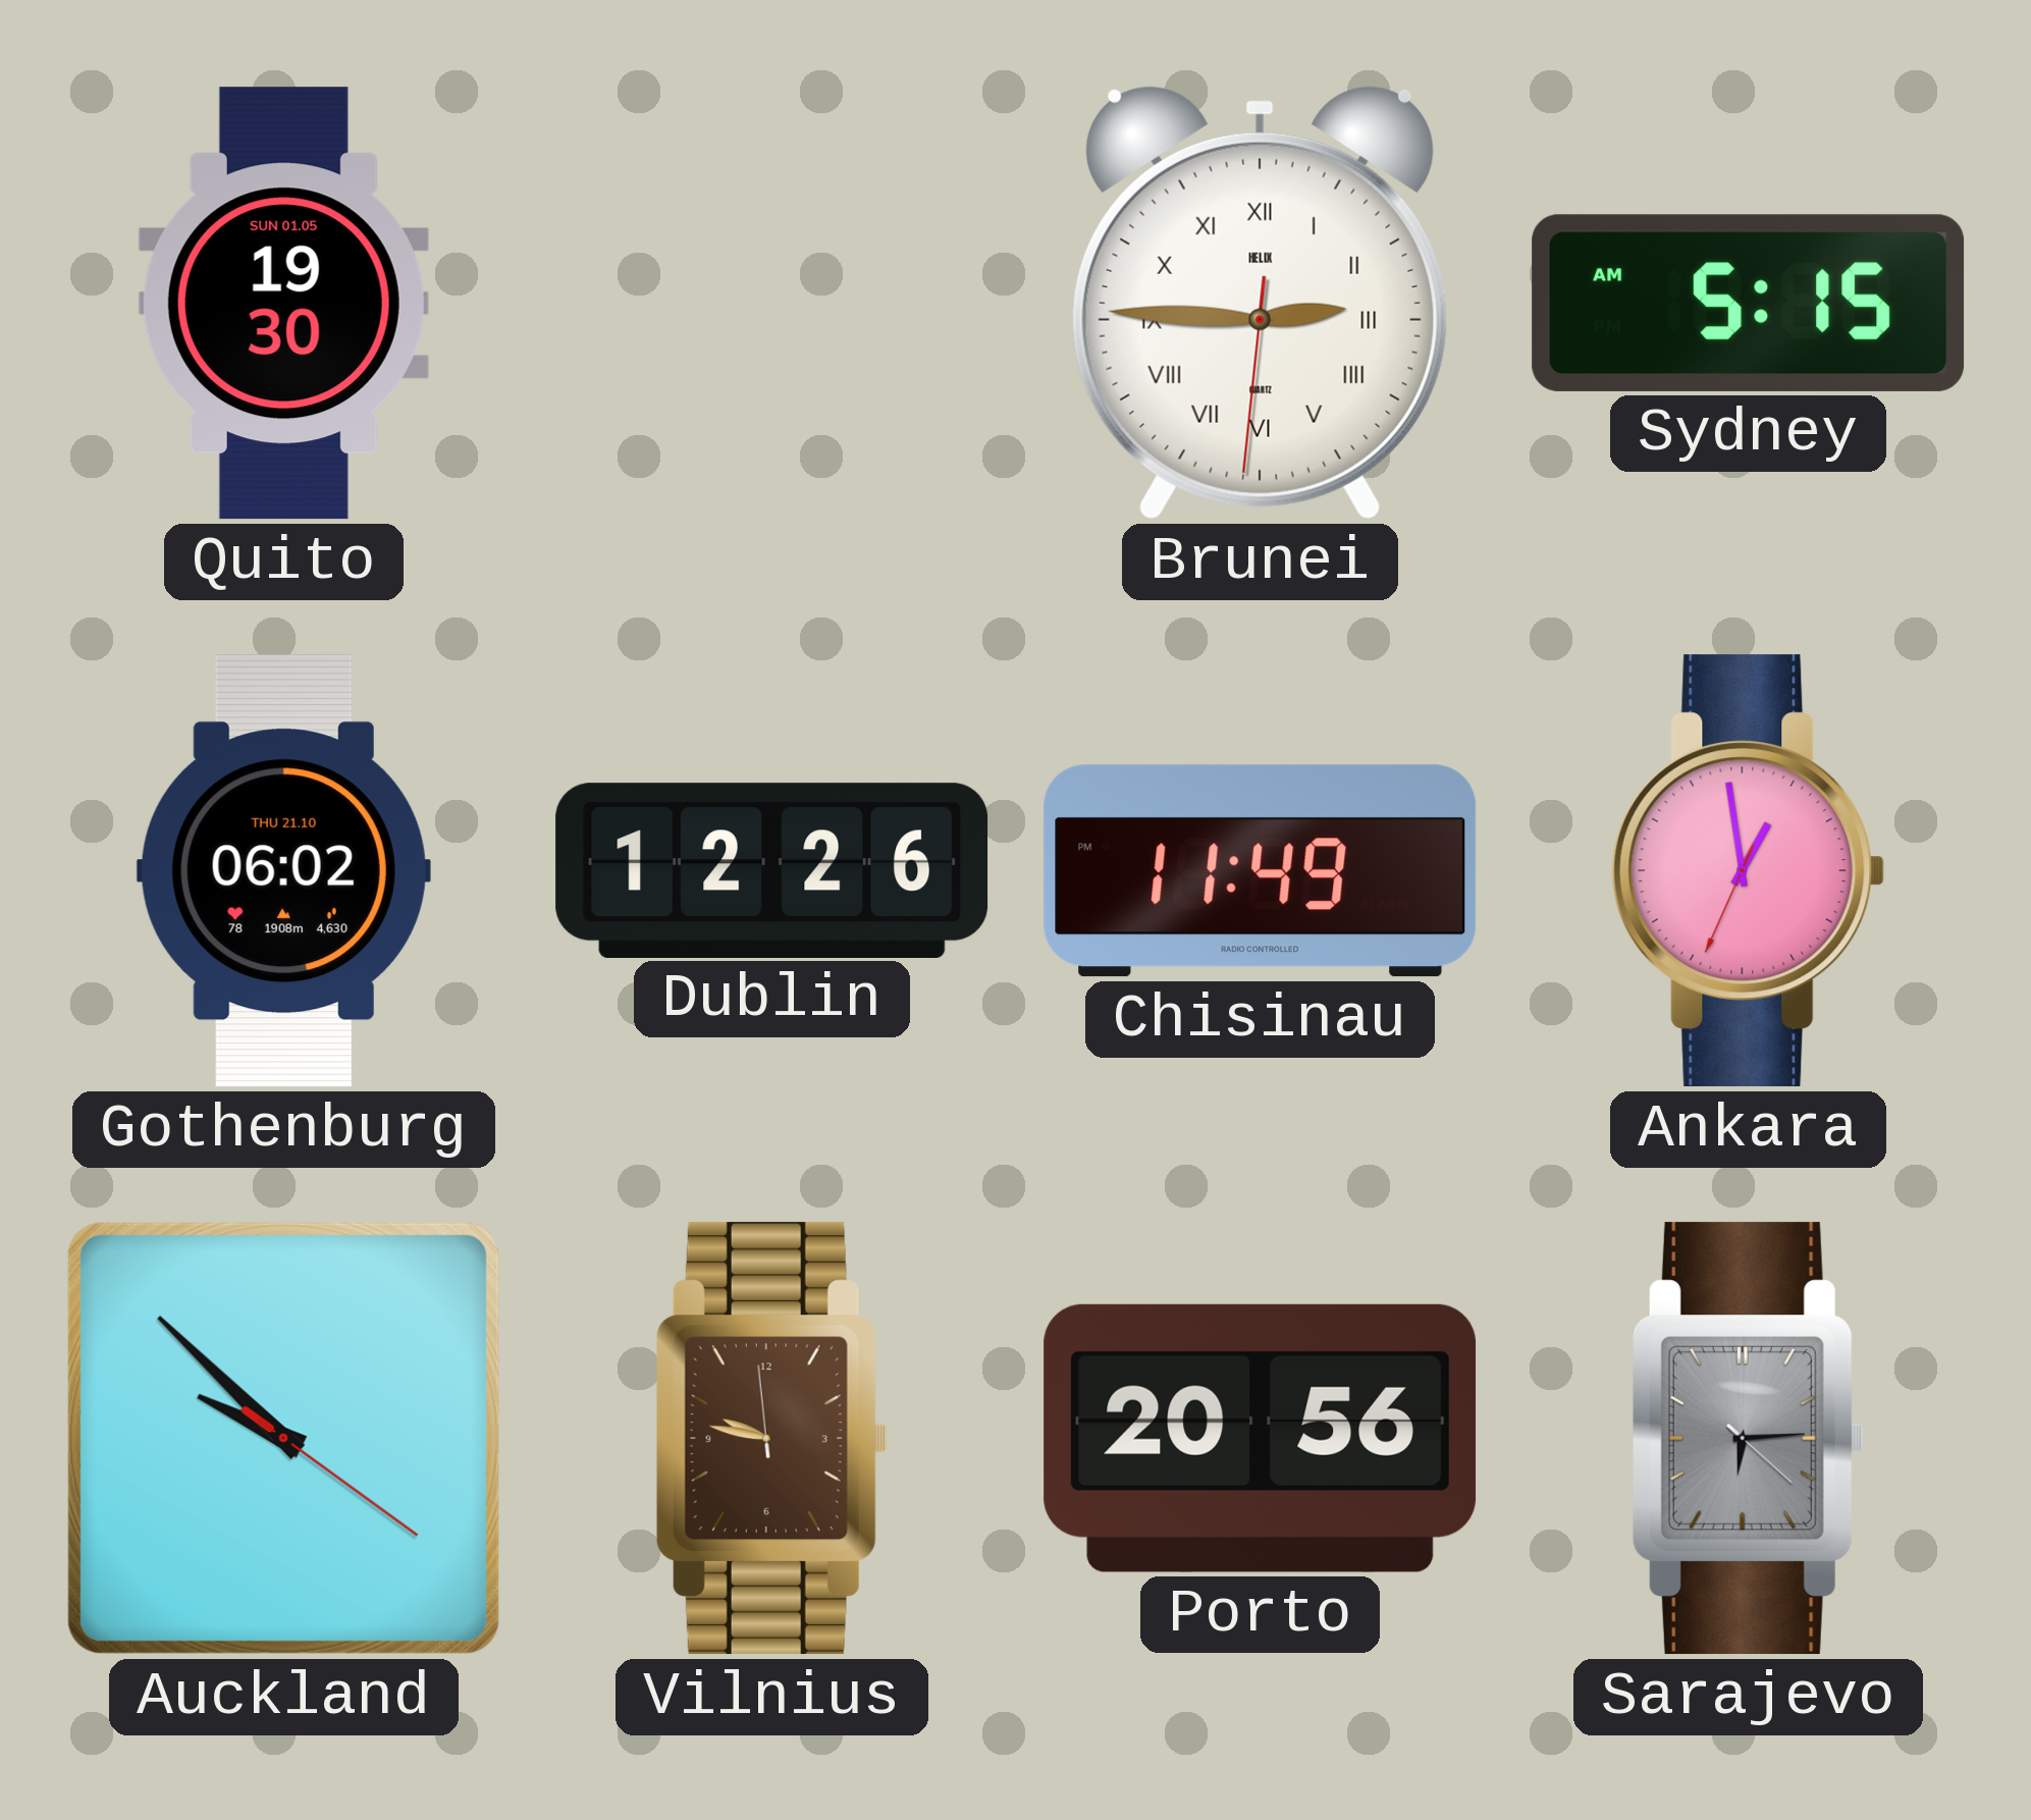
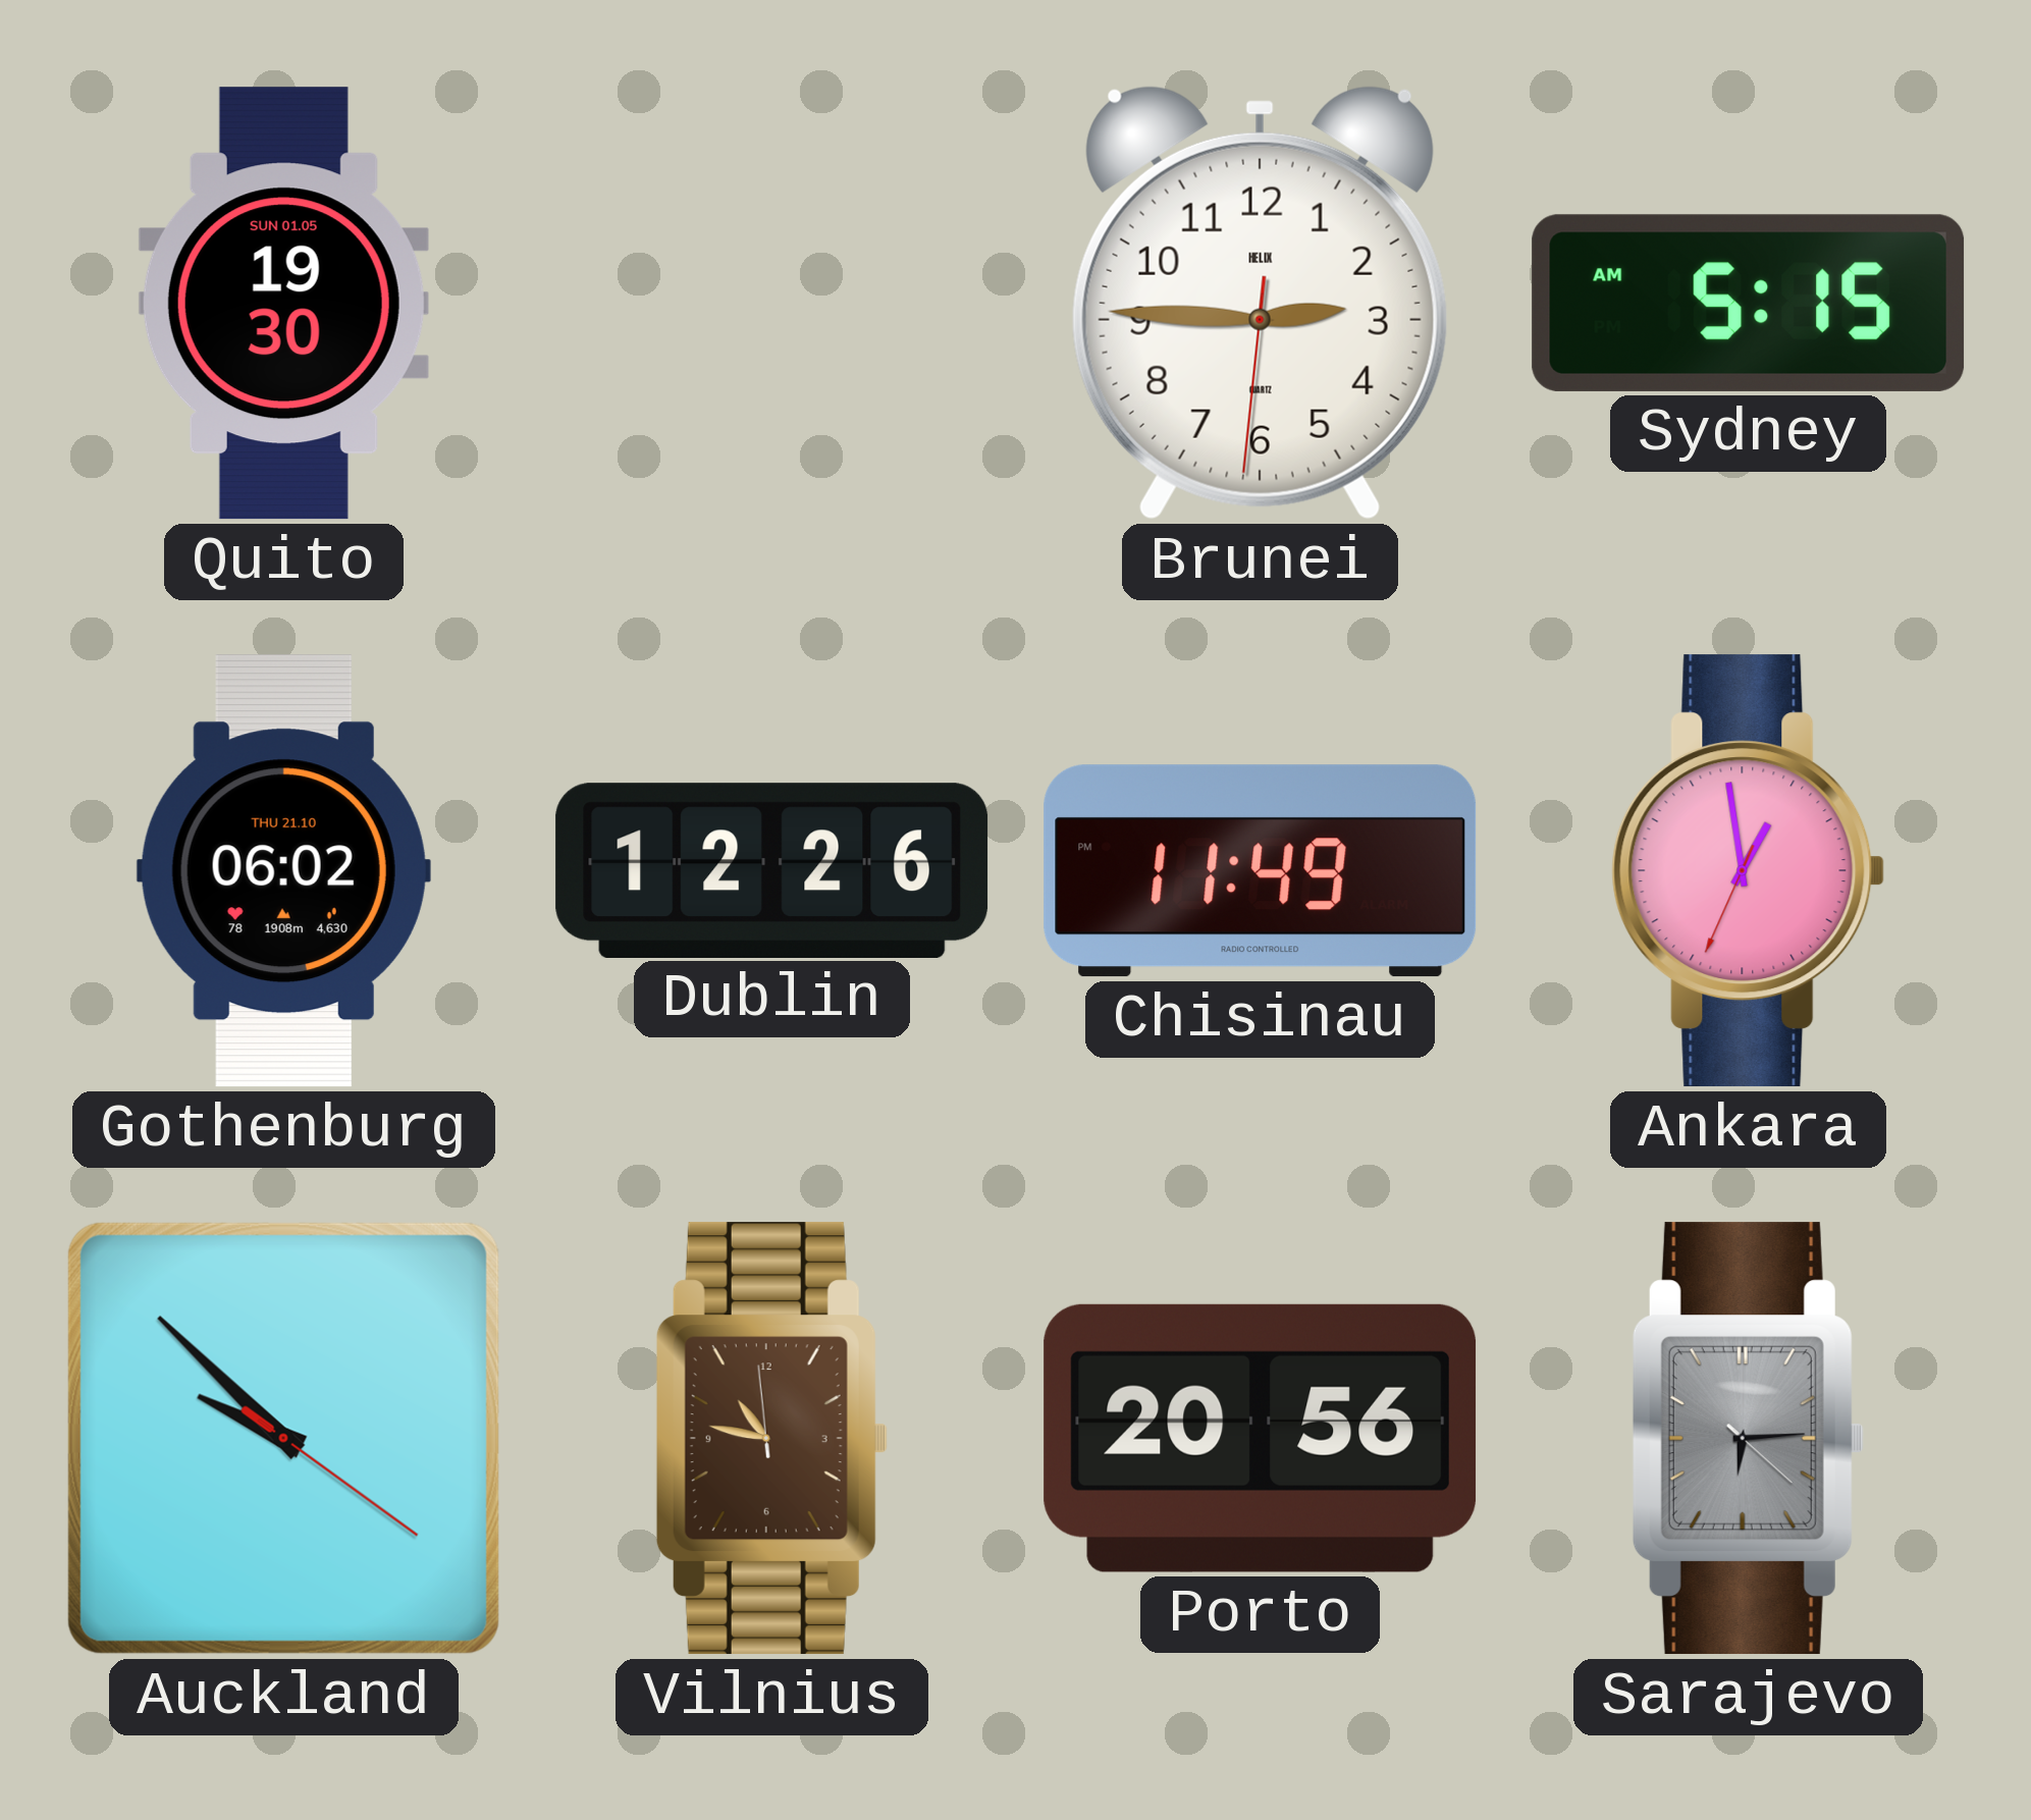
Brunei numerals: Roman -> Arabic (1260, 303)
Vilnius: 9:46 -> 10:46 (771, 1439)
